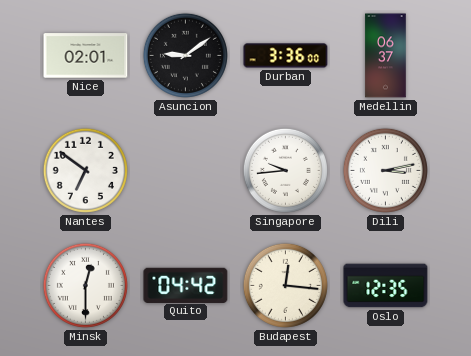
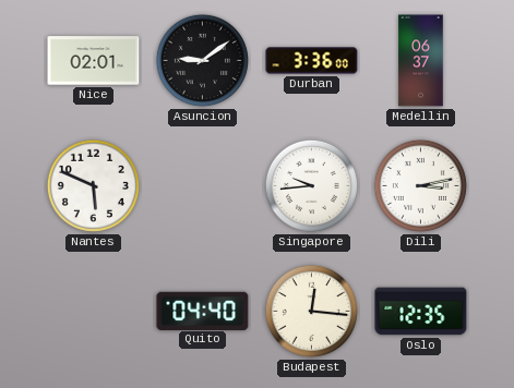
Nantes: 6:51 -> 5:49 (93, 185)
Minsk: 12:30 -> none (85, 285)
Quito: 04:42 -> 04:40 (203, 311)
